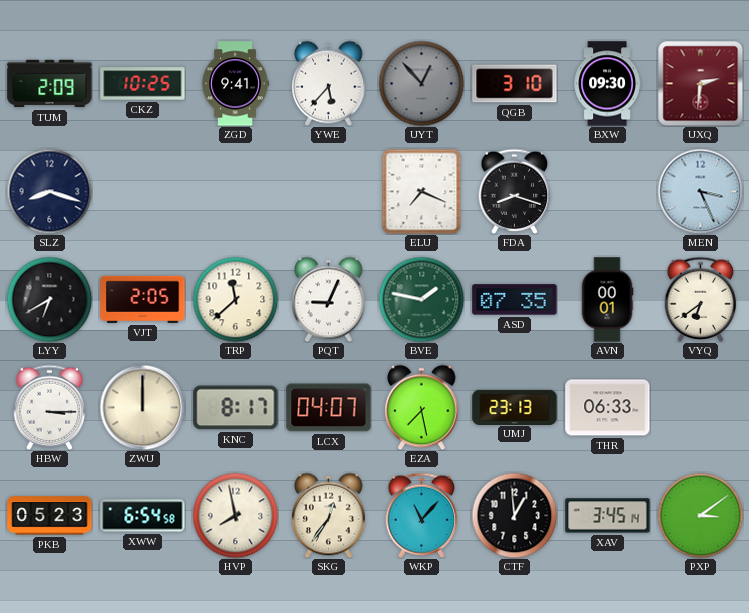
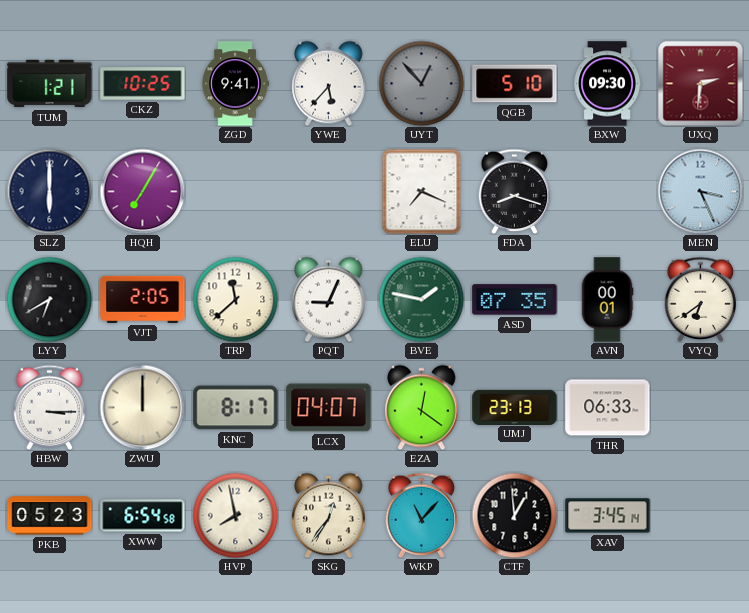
TUM: 2:09 -> 1:21 (50, 84)
QGB: 3:10 -> 5:10 (515, 84)
SLZ: 8:18 -> 6:00 (49, 191)
HQH: none -> 7:05 (142, 191)
EZA: 7:28 -> 12:21 (422, 407)
PXP: 3:09 -> none (700, 515)
